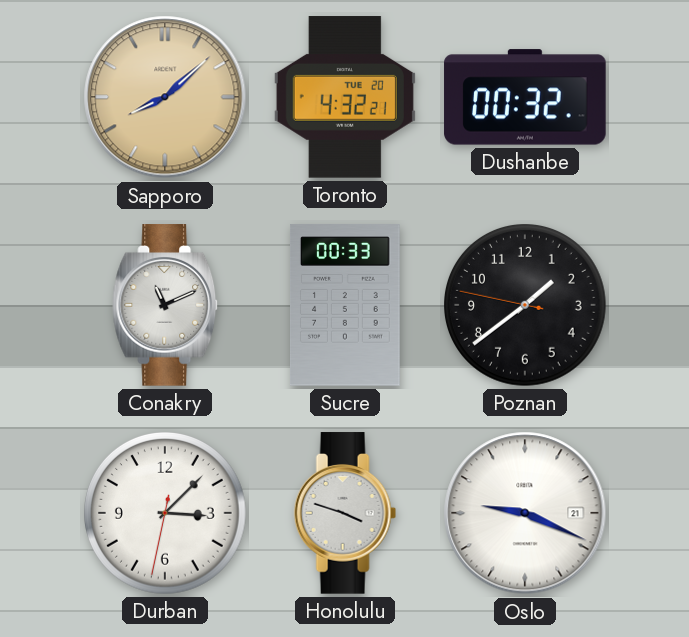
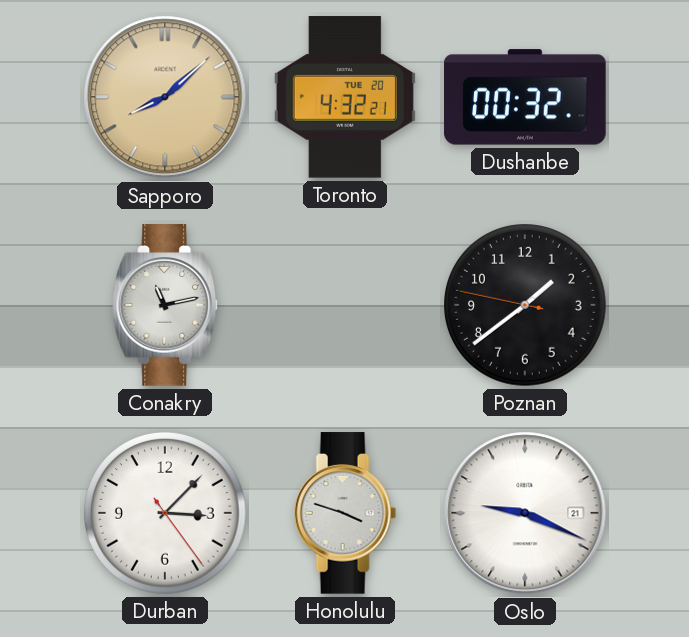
Conakry: 11:11 -> 11:13 (166, 305)
Sucre: 00:33 -> none (346, 305)
Durban: 3:07:32 -> 3:07:24 (166, 514)
